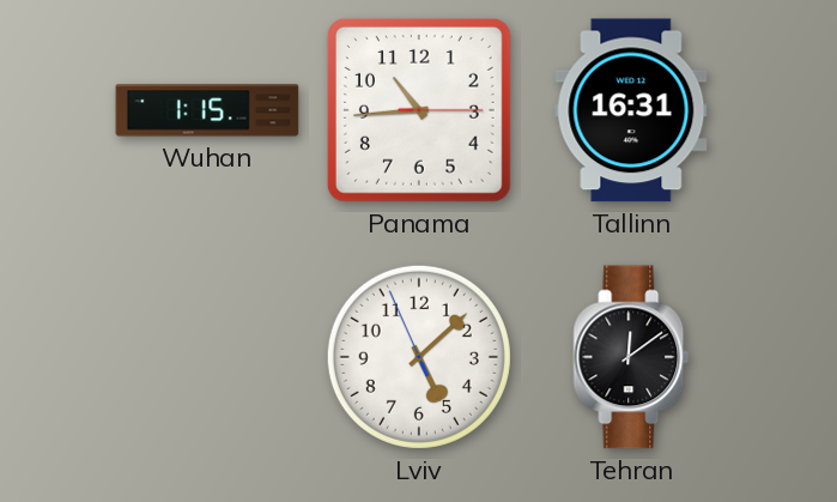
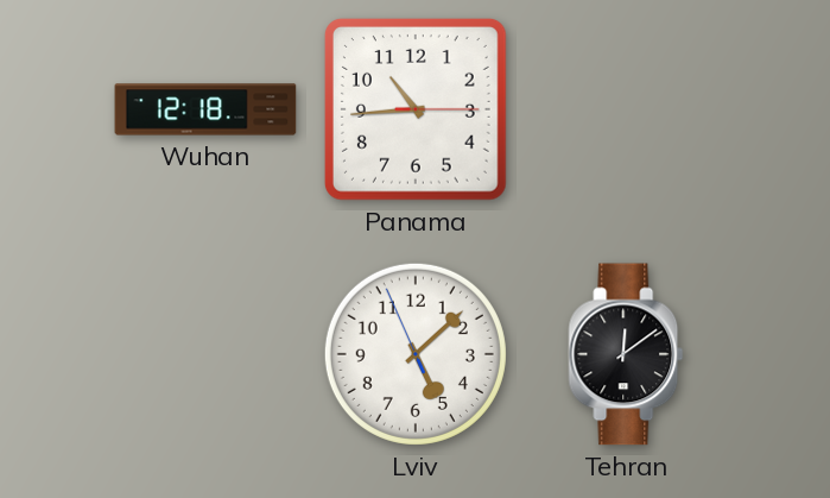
Wuhan: 1:15 -> 12:18 (205, 109)
Tallinn: 16:31 -> none (631, 110)
